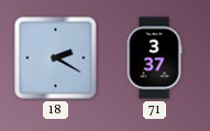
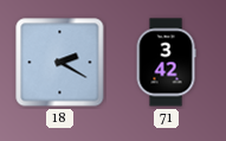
71: 3:37 -> 3:42 (166, 63)
